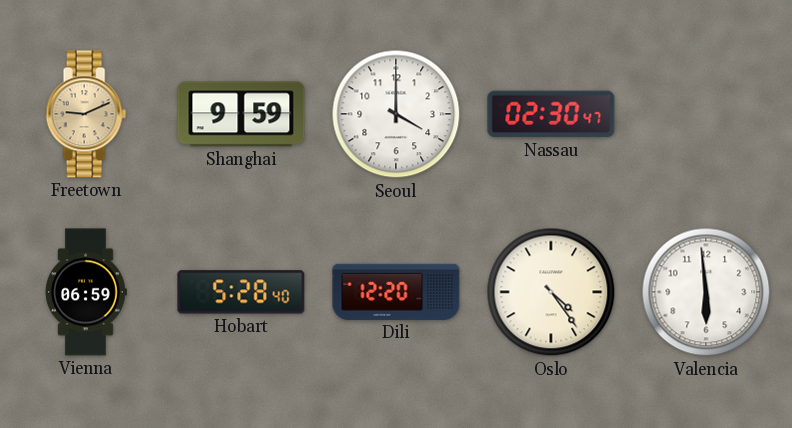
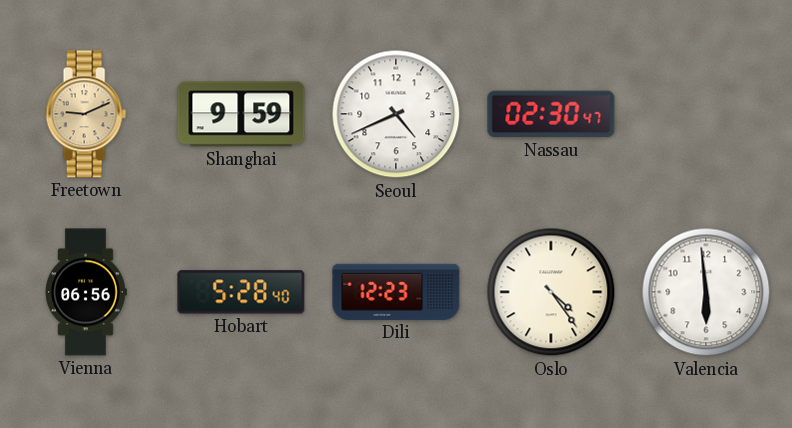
Seoul: 4:00 -> 4:41 (396, 114)
Vienna: 06:59 -> 06:56 (87, 292)
Dili: 12:20 -> 12:23 (396, 292)
